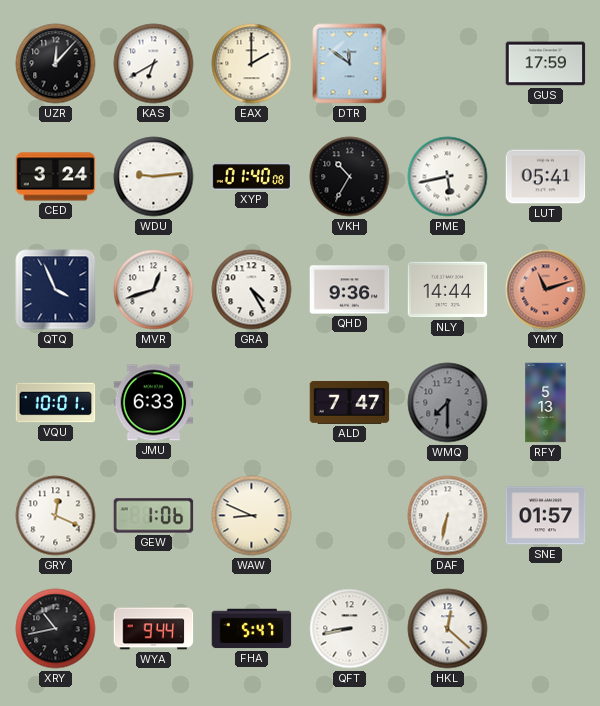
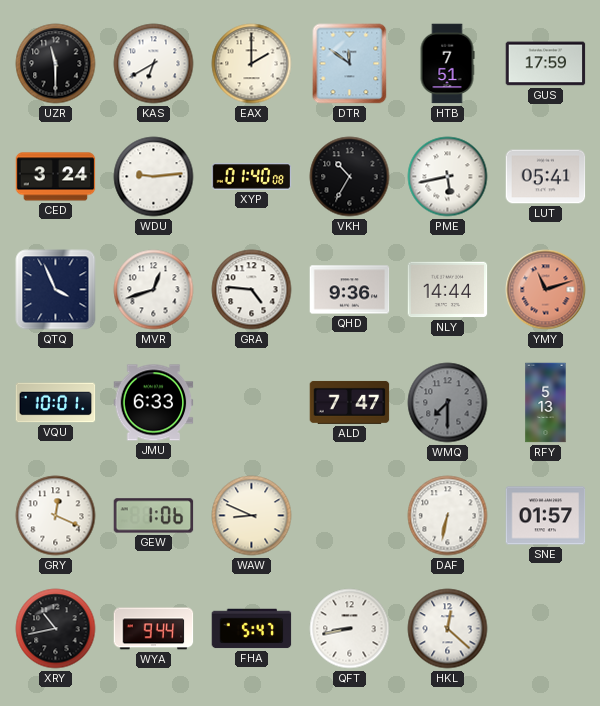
UZR: 12:07 -> 11:30 (56, 64)
HTB: none -> 7:51 (447, 64)
GRA: 4:25 -> 4:46 (252, 290)
